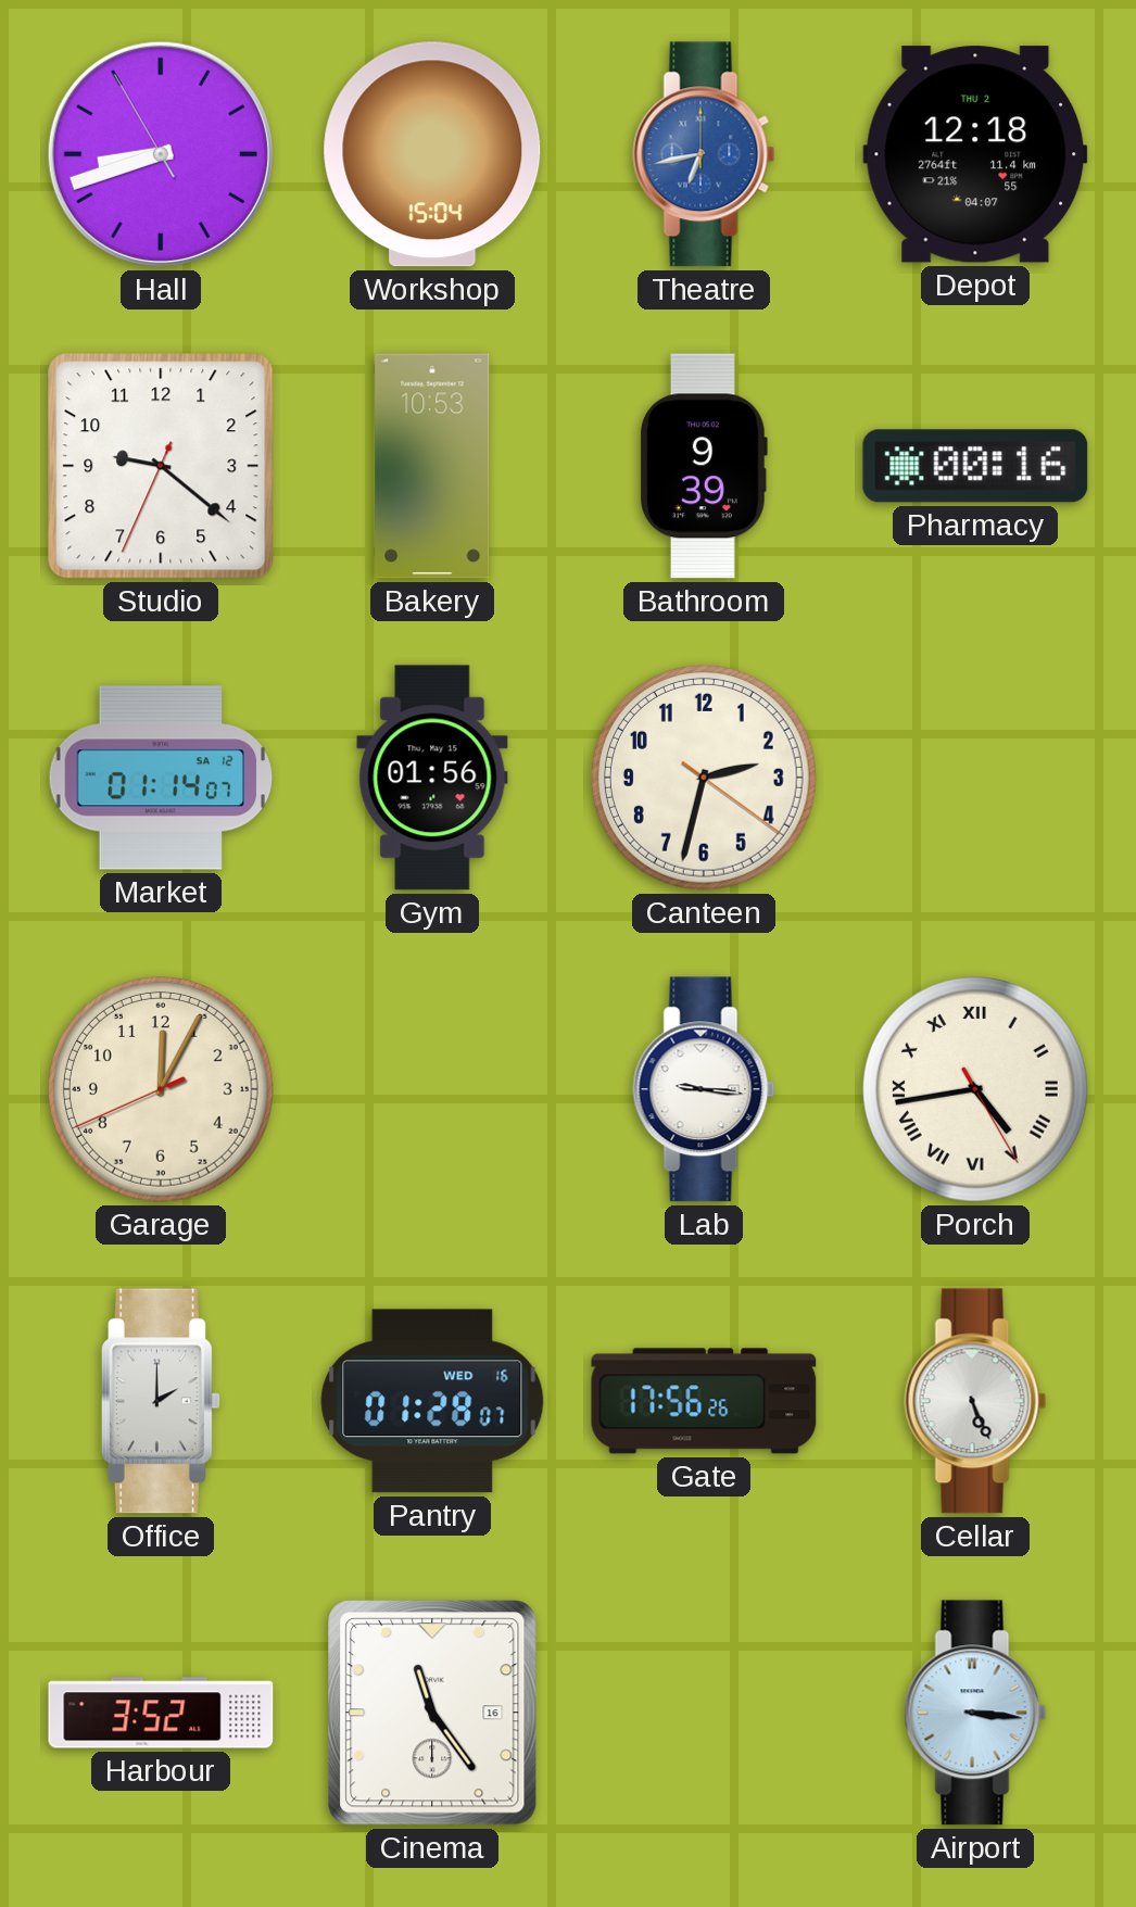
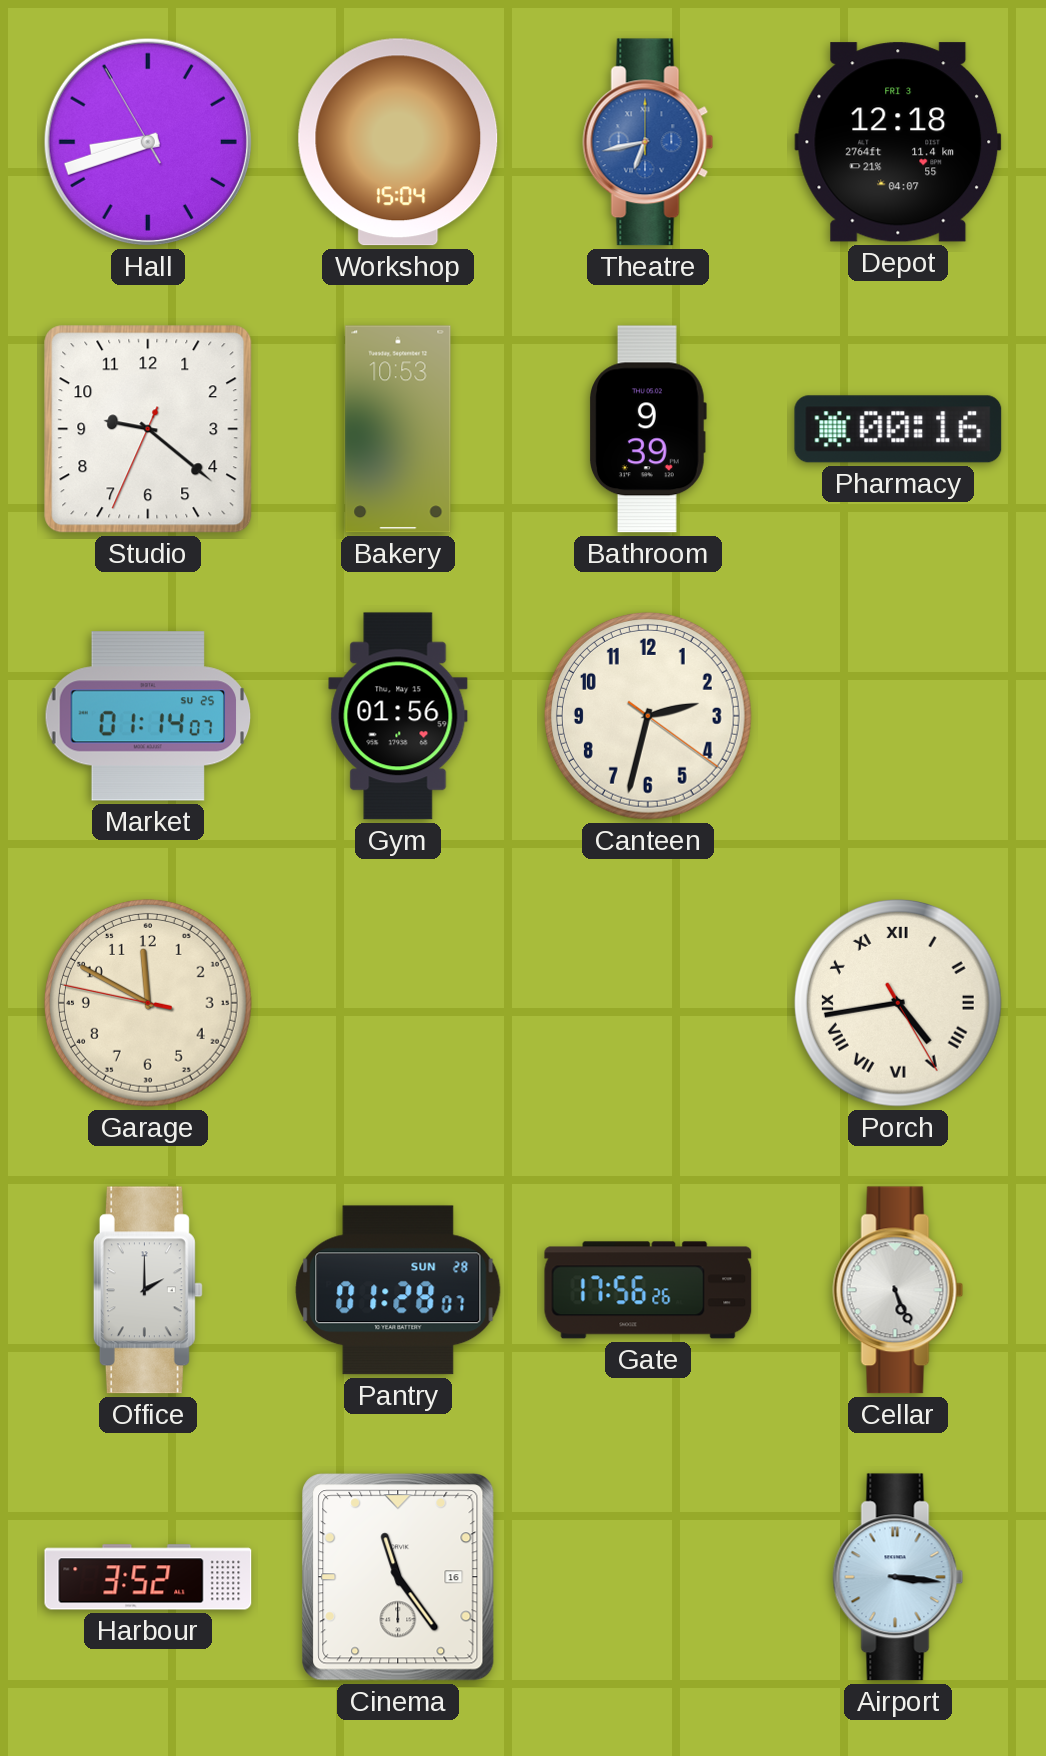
Depot date: THU 2 -> FRI 3 (898, 142)
Market date: SA 12 -> SU 25 (148, 716)
Garage: 12:04 -> 11:49 (148, 1003)
Lab: 9:16 -> none (704, 1089)
Pantry date: WED 16 -> SUN 28 (398, 1290)
